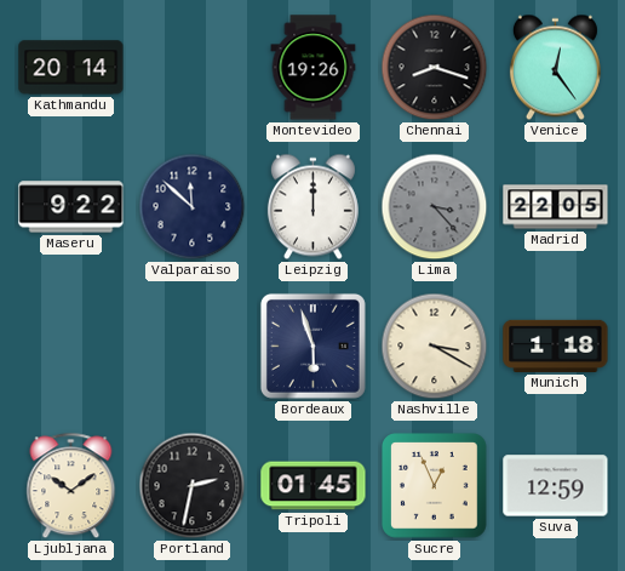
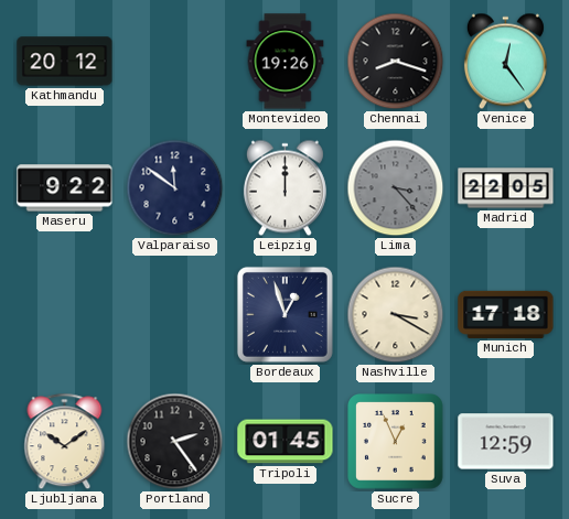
Kathmandu: 20:14 -> 20:12 (65, 62)
Valparaiso: 11:52 -> 11:51 (175, 188)
Bordeaux: 5:57 -> 12:57 (284, 314)
Munich: 1:18 -> 17:18 (506, 314)
Portland: 2:32 -> 2:24 (175, 442)
